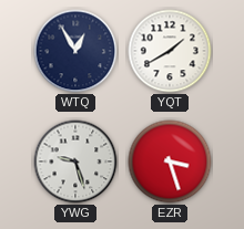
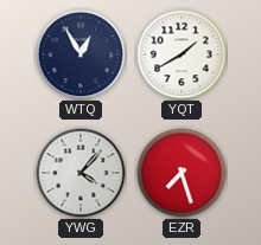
YWG: 9:27 -> 4:07 (81, 173)
EZR: 3:27 -> 7:27 (182, 173)
